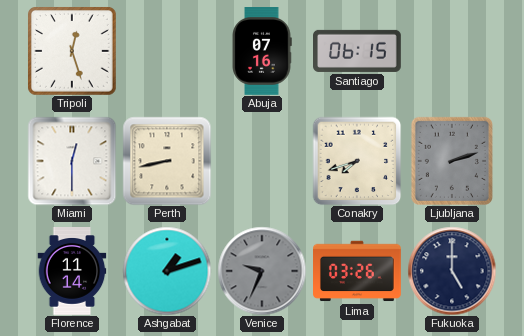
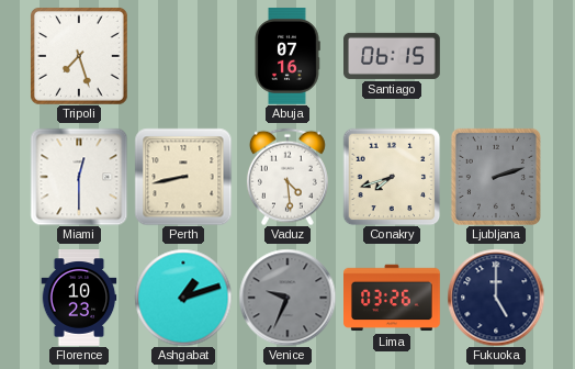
Tripoli: 12:27 -> 7:27 (79, 56)
Vaduz: none -> 4:29 (287, 177)
Florence: 11:14 -> 10:23 (79, 299)
